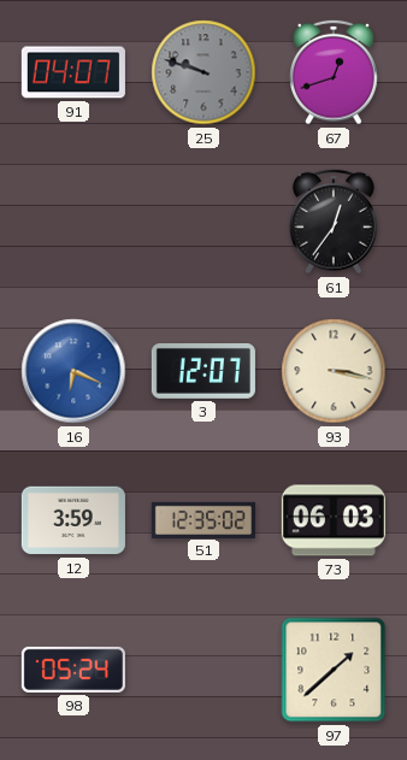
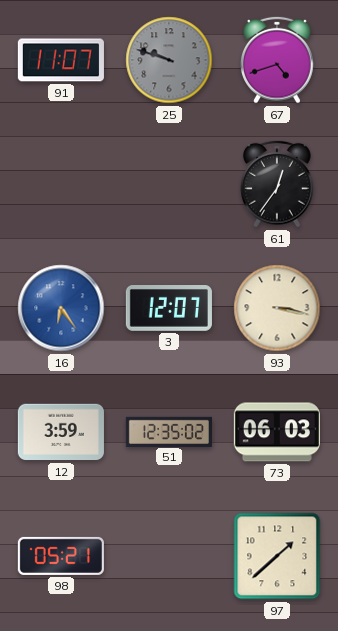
91: 04:07 -> 11:07 (61, 60)
67: 12:42 -> 4:42 (278, 60)
16: 6:19 -> 6:24 (61, 308)
98: 05:24 -> 05:21 (61, 556)
